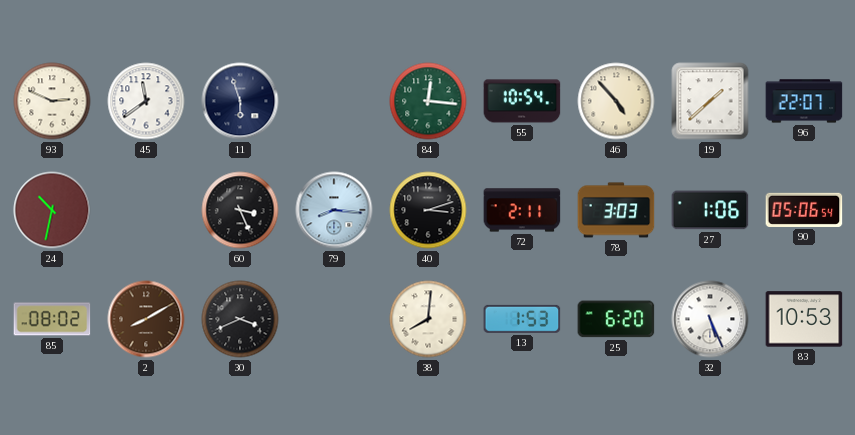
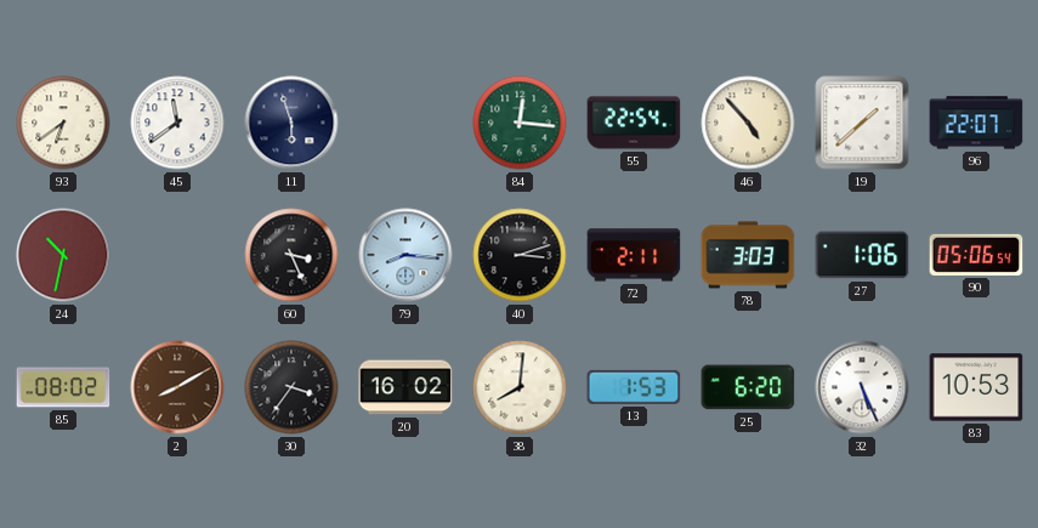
93: 2:49 -> 6:39 (63, 123)
55: 10:54 -> 22:54 (634, 123)
30: 3:41 -> 3:36 (291, 387)
20: none -> 16:02 (405, 387)
